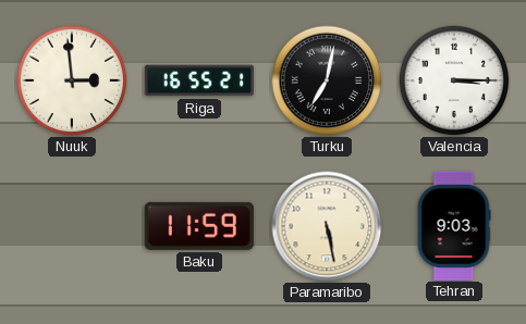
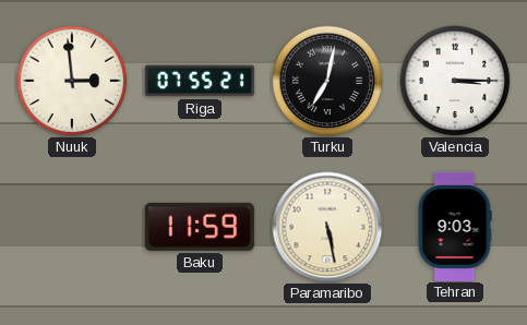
Riga: 16:55 -> 07:55 (200, 81)
